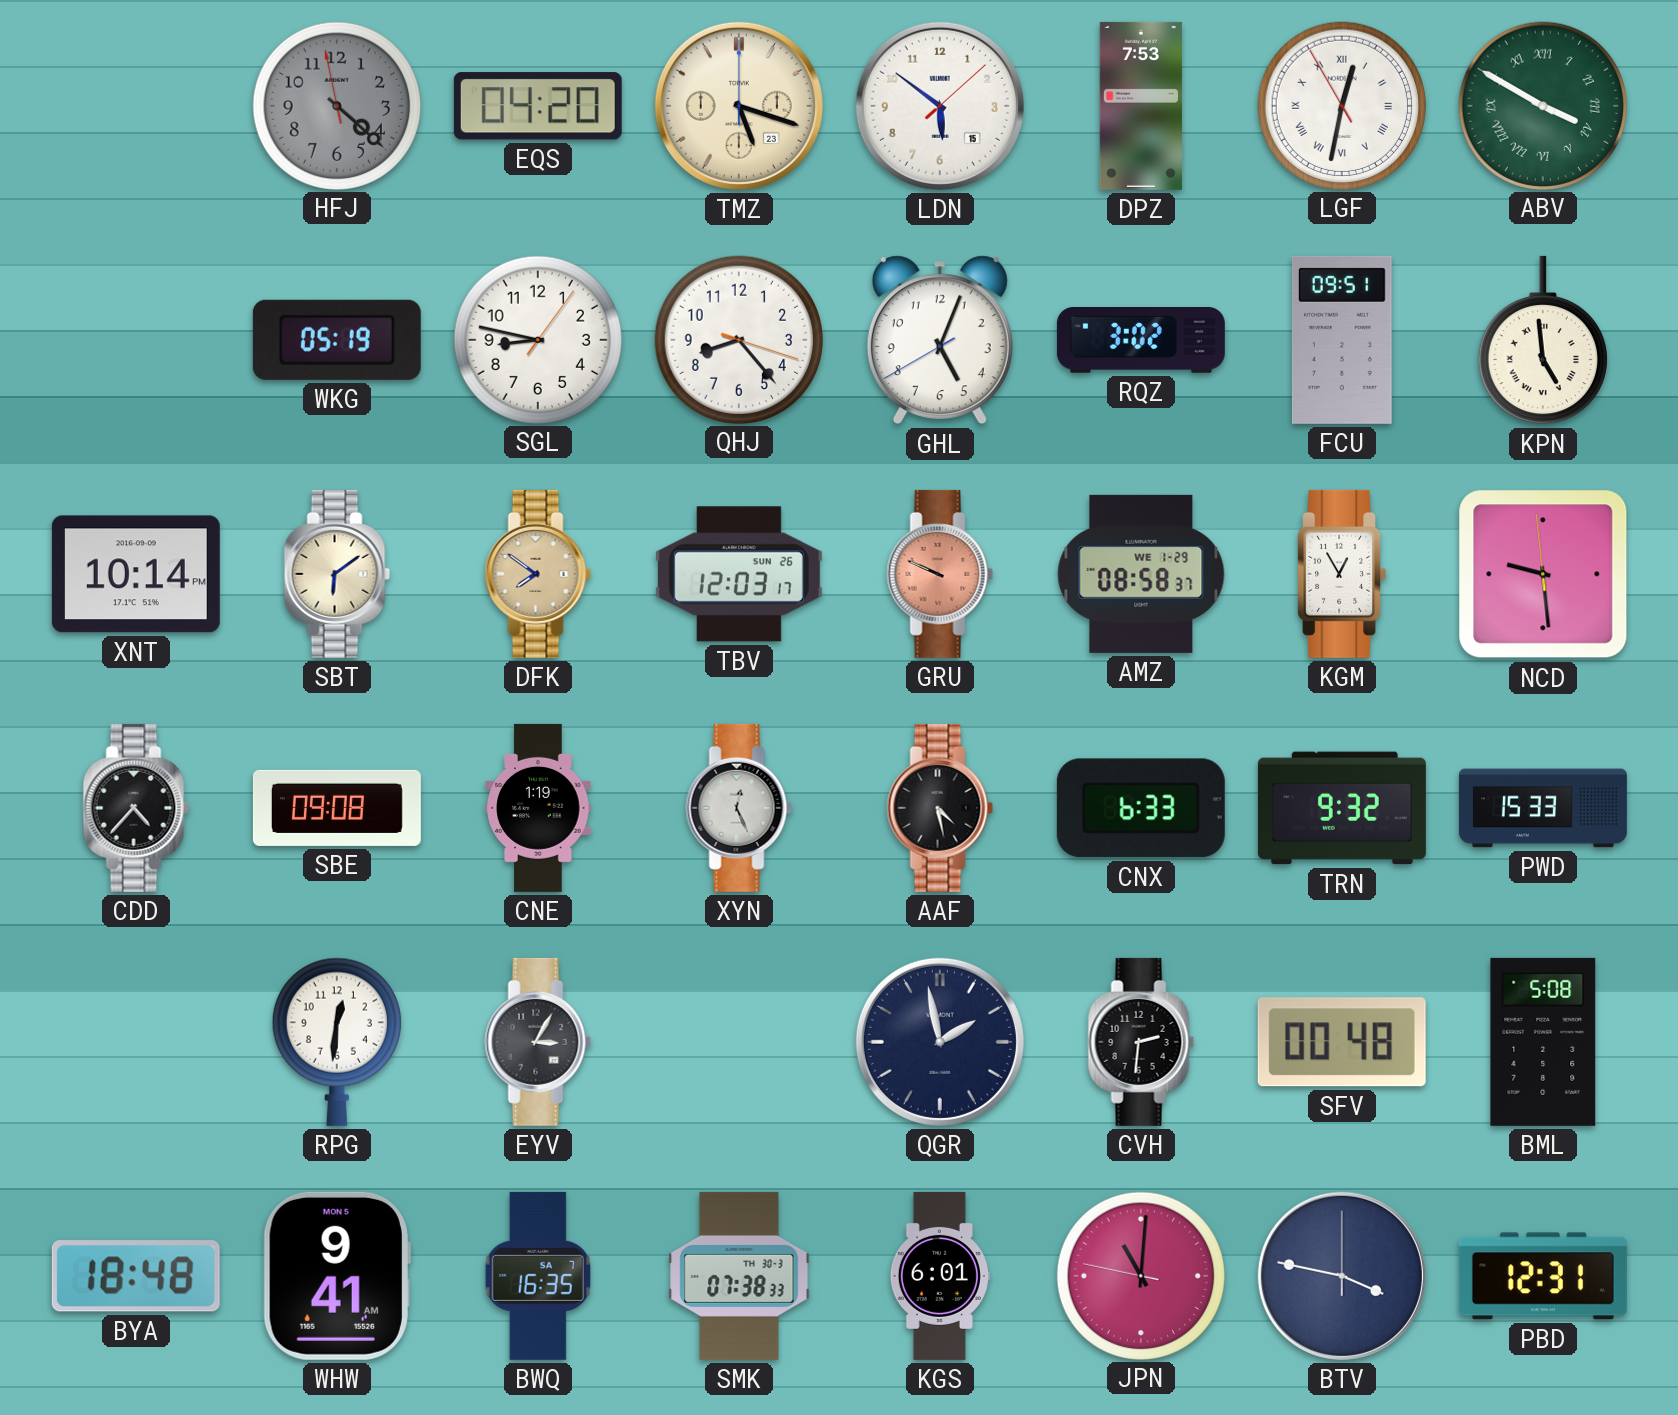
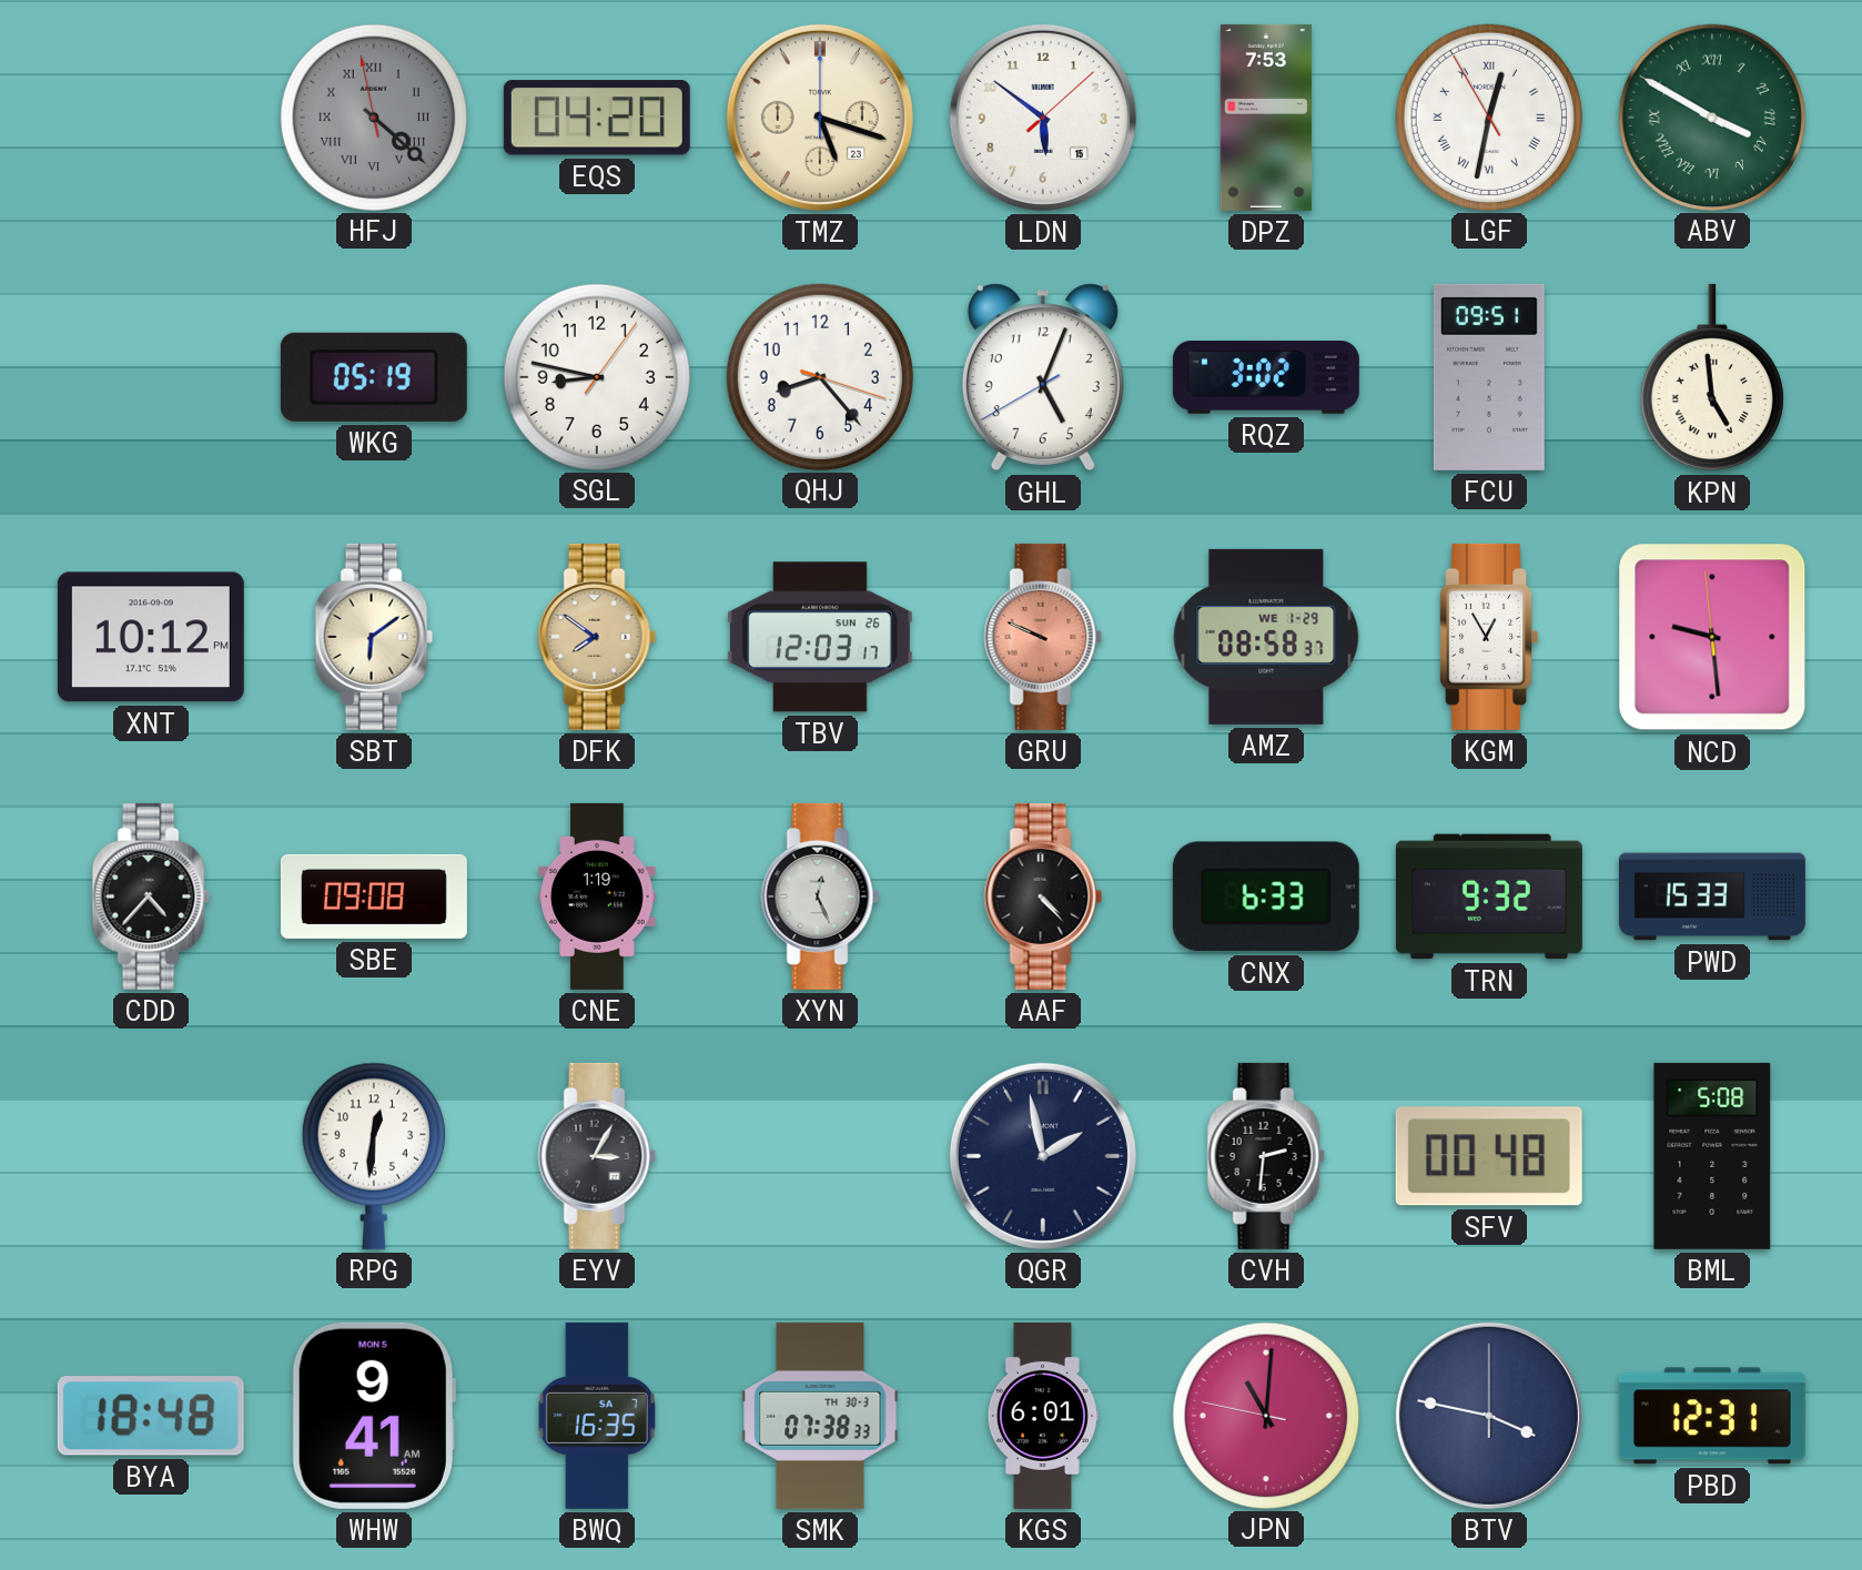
HFJ numerals: Arabic -> Roman (374, 117)
XNT: 10:14 -> 10:12 (151, 637)
AAF: 4:28 -> 4:23 (1043, 897)
